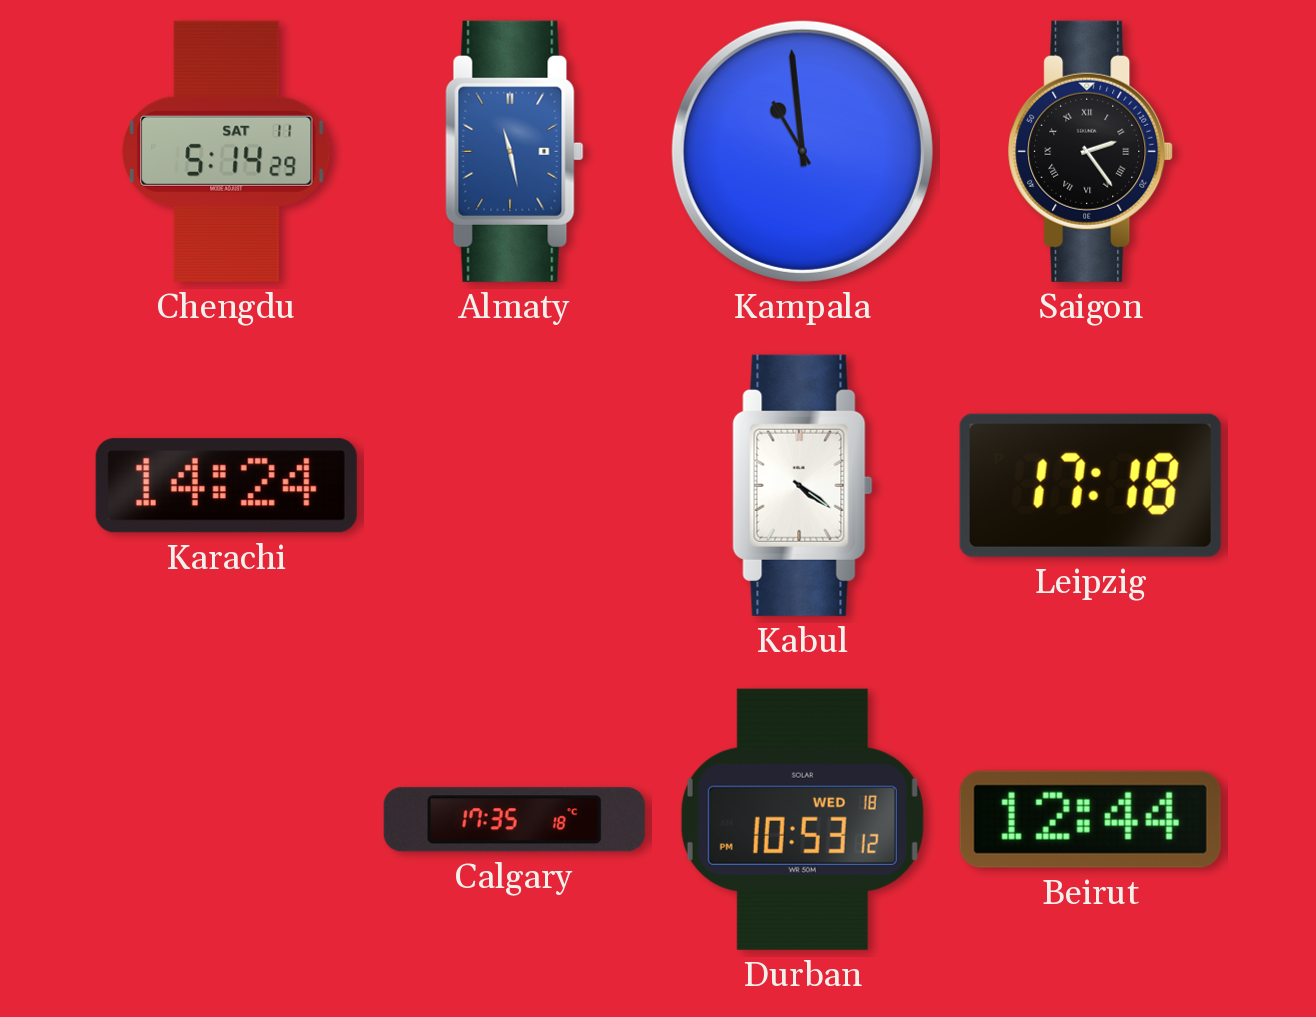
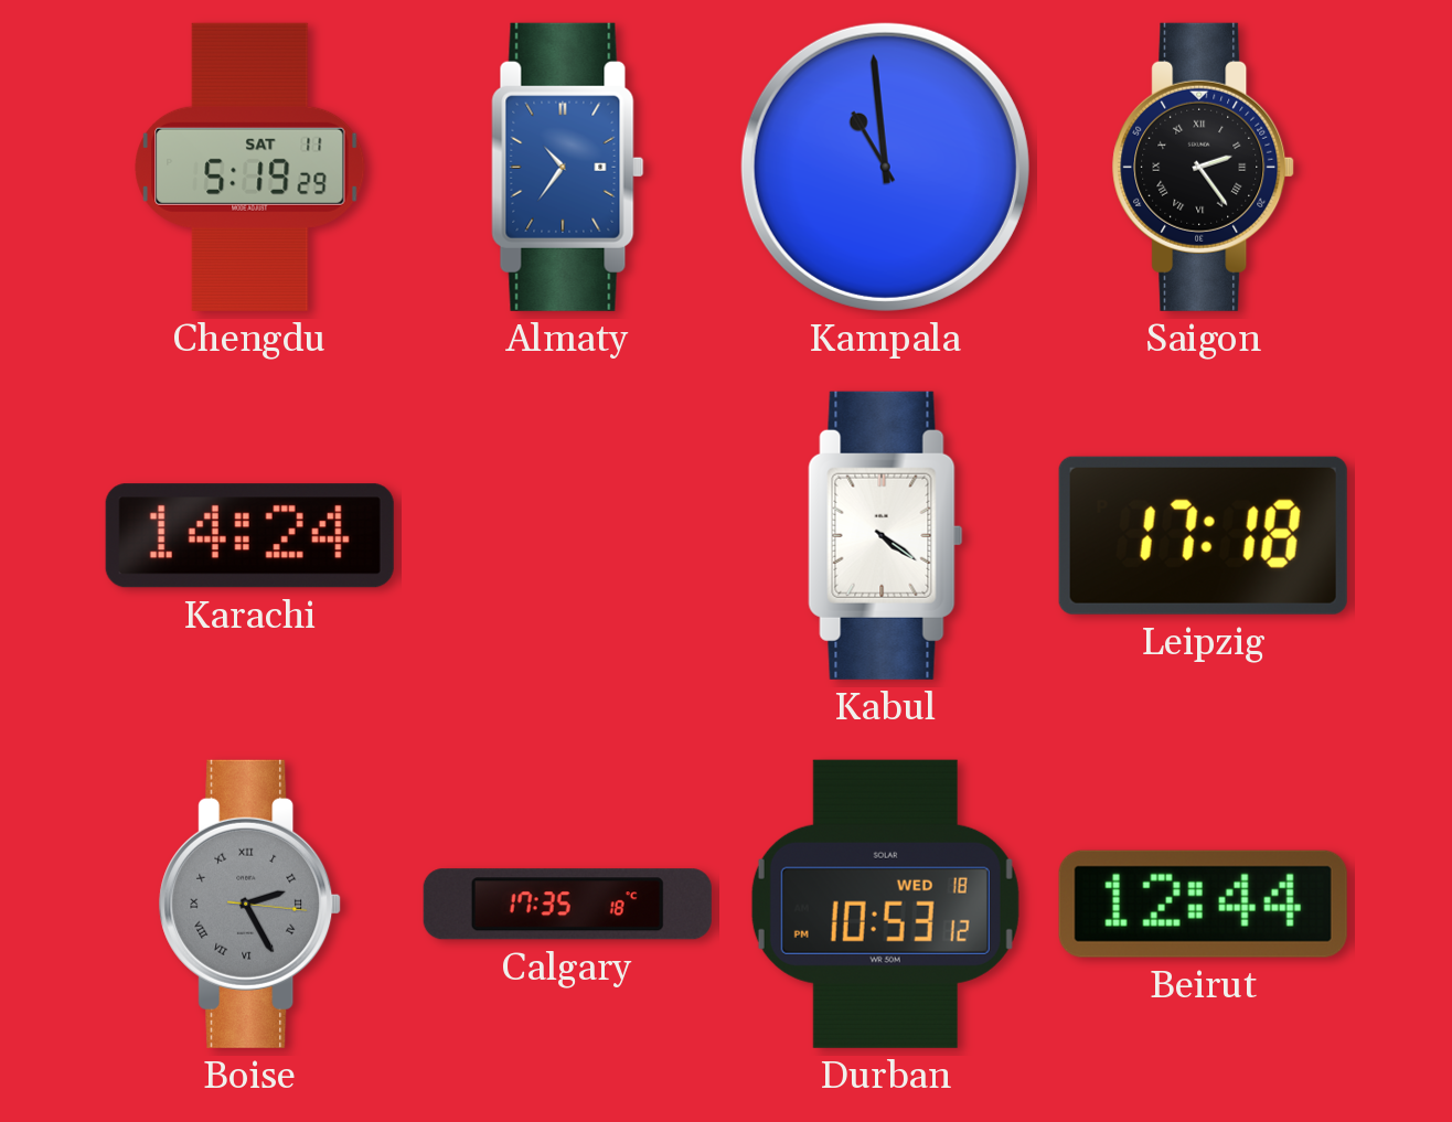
Chengdu: 5:14 -> 5:19 (250, 167)
Almaty: 11:28 -> 10:36 (568, 167)
Boise: none -> 2:25 (250, 904)
